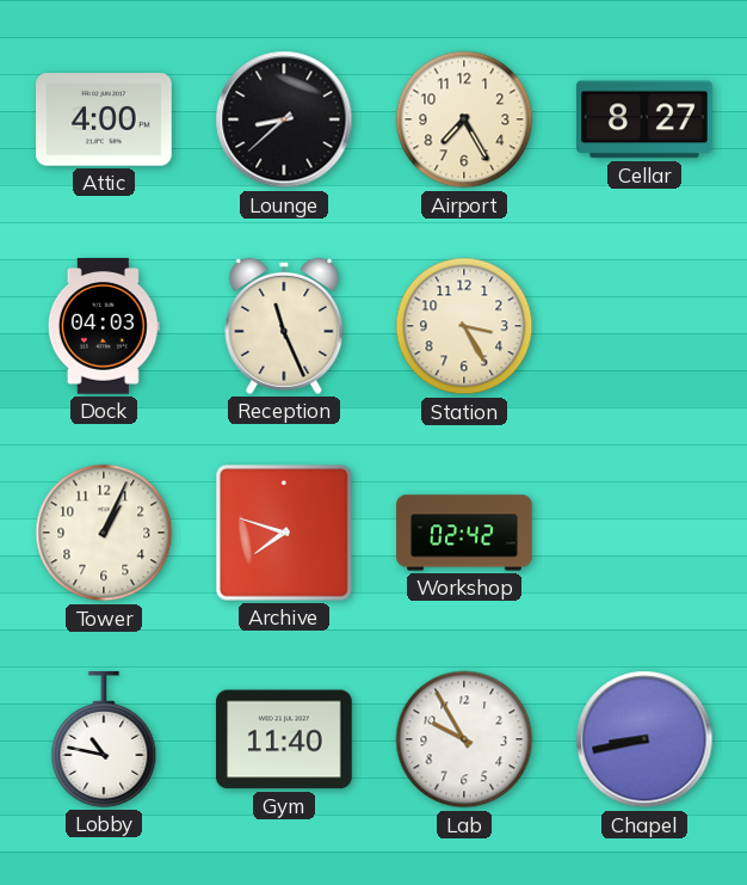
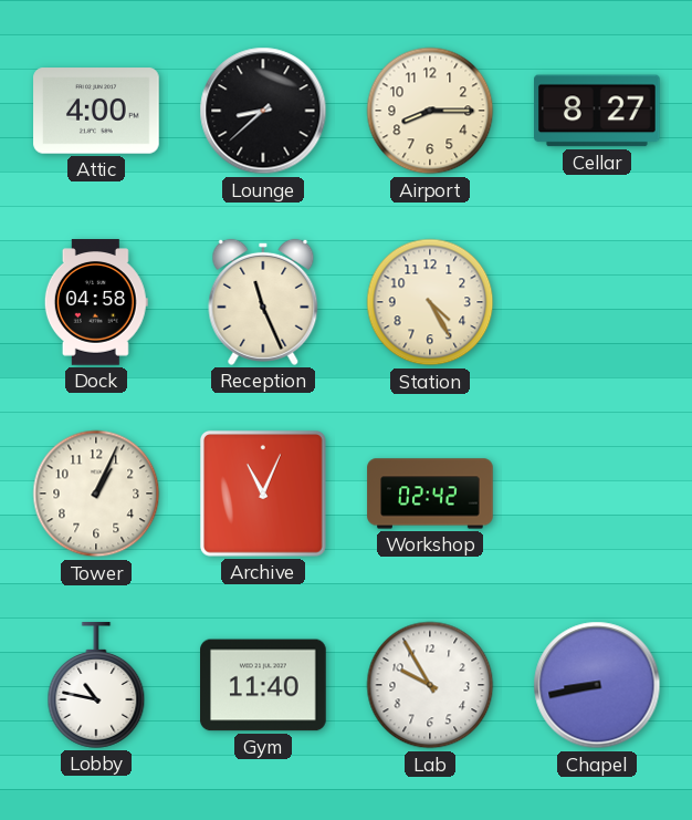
Airport: 7:25 -> 8:15 (430, 111)
Dock: 04:03 -> 04:58 (96, 302)
Station: 3:25 -> 4:25 (430, 302)
Archive: 7:48 -> 11:04 (263, 494)
